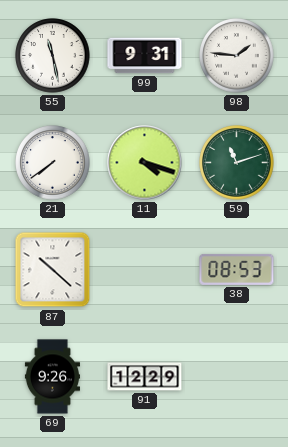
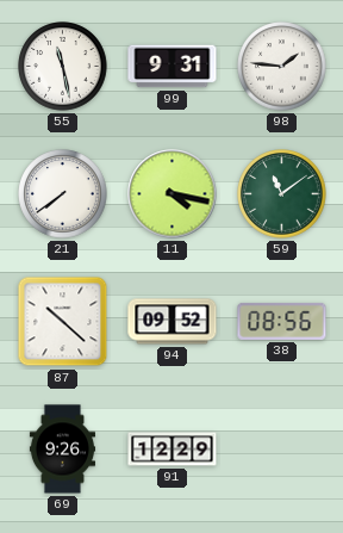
11: 4:18 -> 4:17 (173, 194)
59: 11:12 -> 11:09 (282, 194)
94: none -> 09:52 (173, 322)
38: 08:53 -> 08:56 (282, 321)
